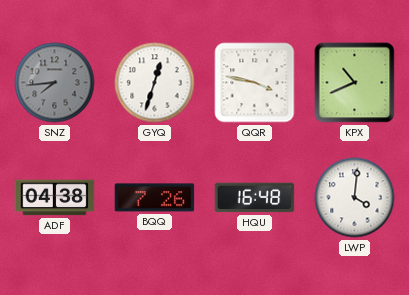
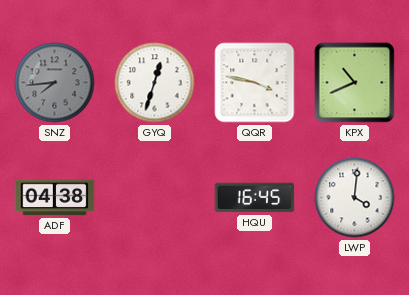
BQQ: 7:26 -> none (155, 198)
HQU: 16:48 -> 16:45 (255, 198)
